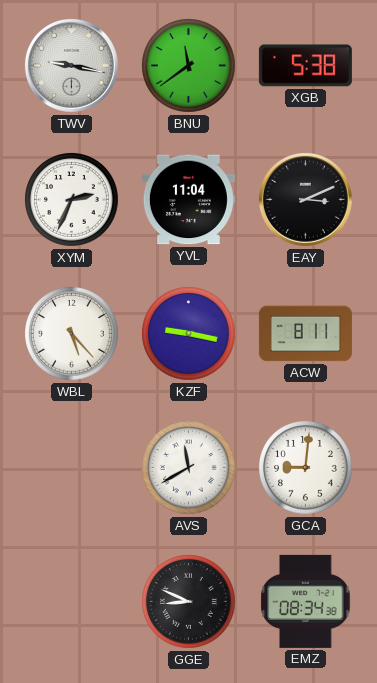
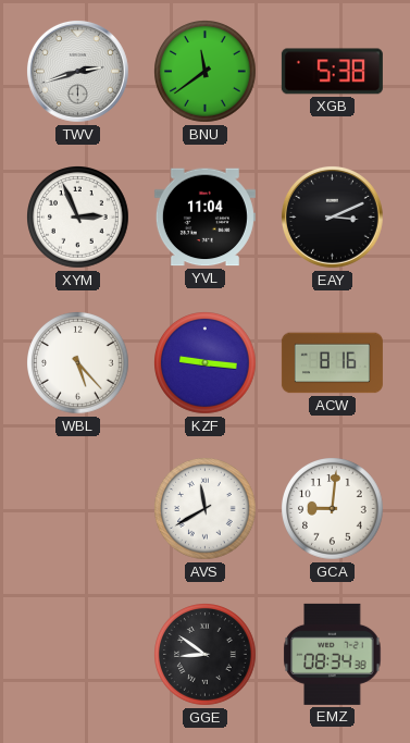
TWV: 9:17 -> 2:42 (77, 71)
XYM: 2:34 -> 2:56 (78, 218)
KZF: 9:17 -> 9:16 (206, 363)
ACW: 8:11 -> 8:16 (332, 363)
GGE: 8:49 -> 8:51 (206, 655)
